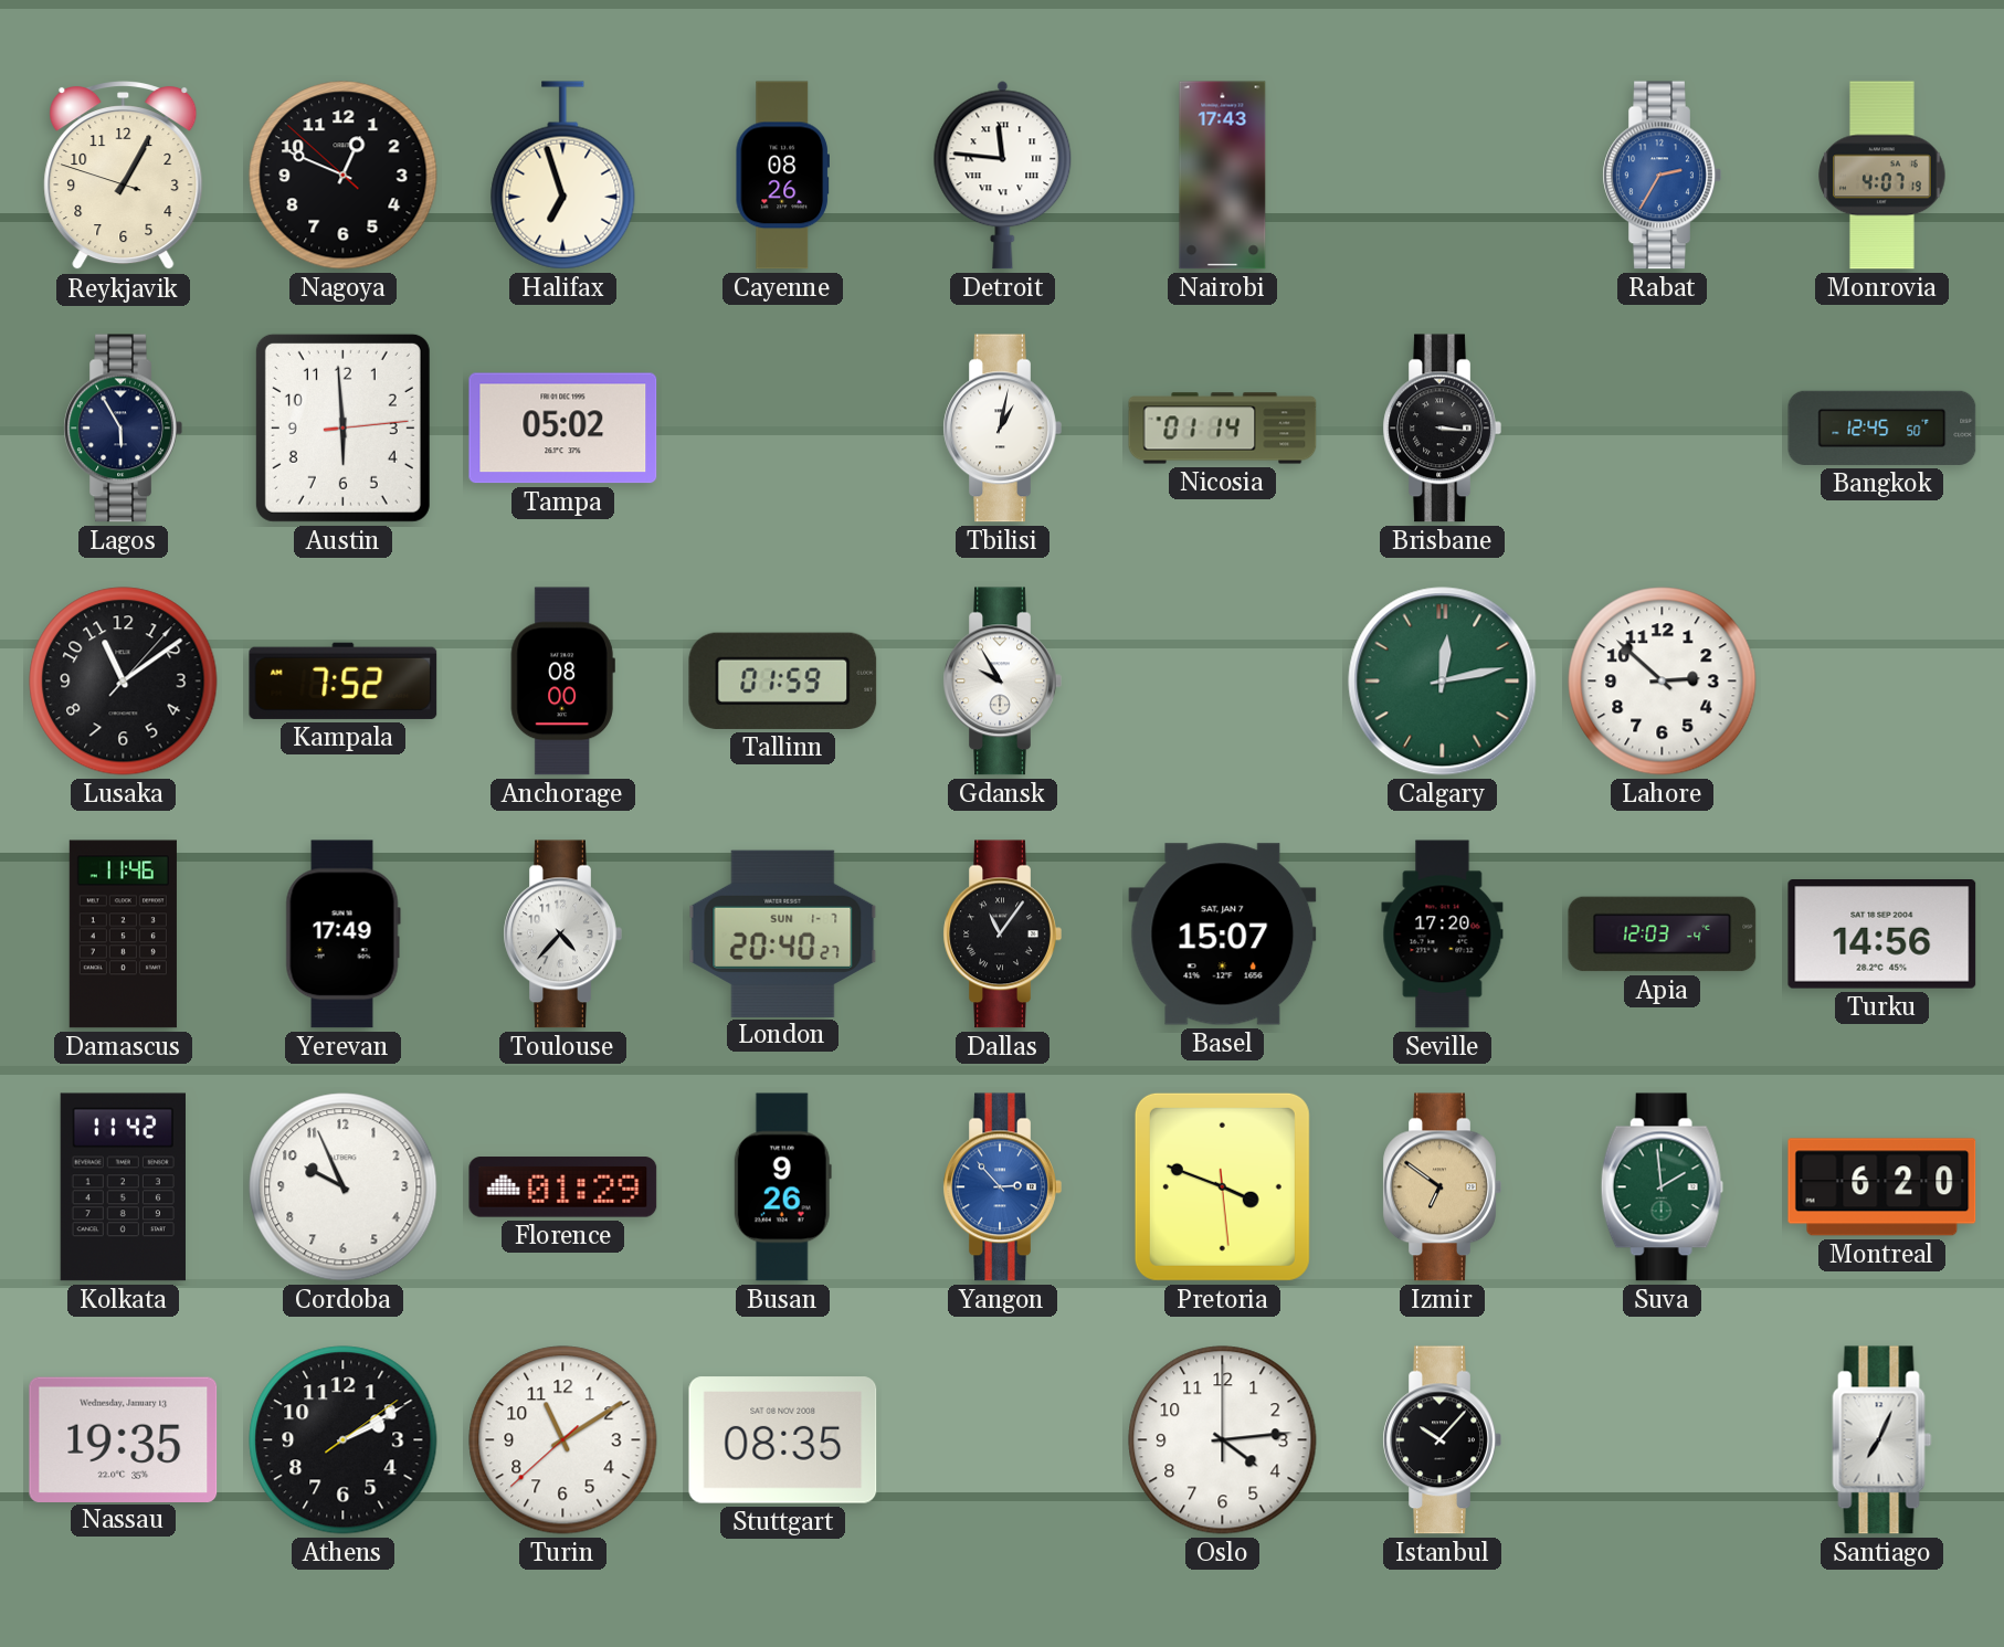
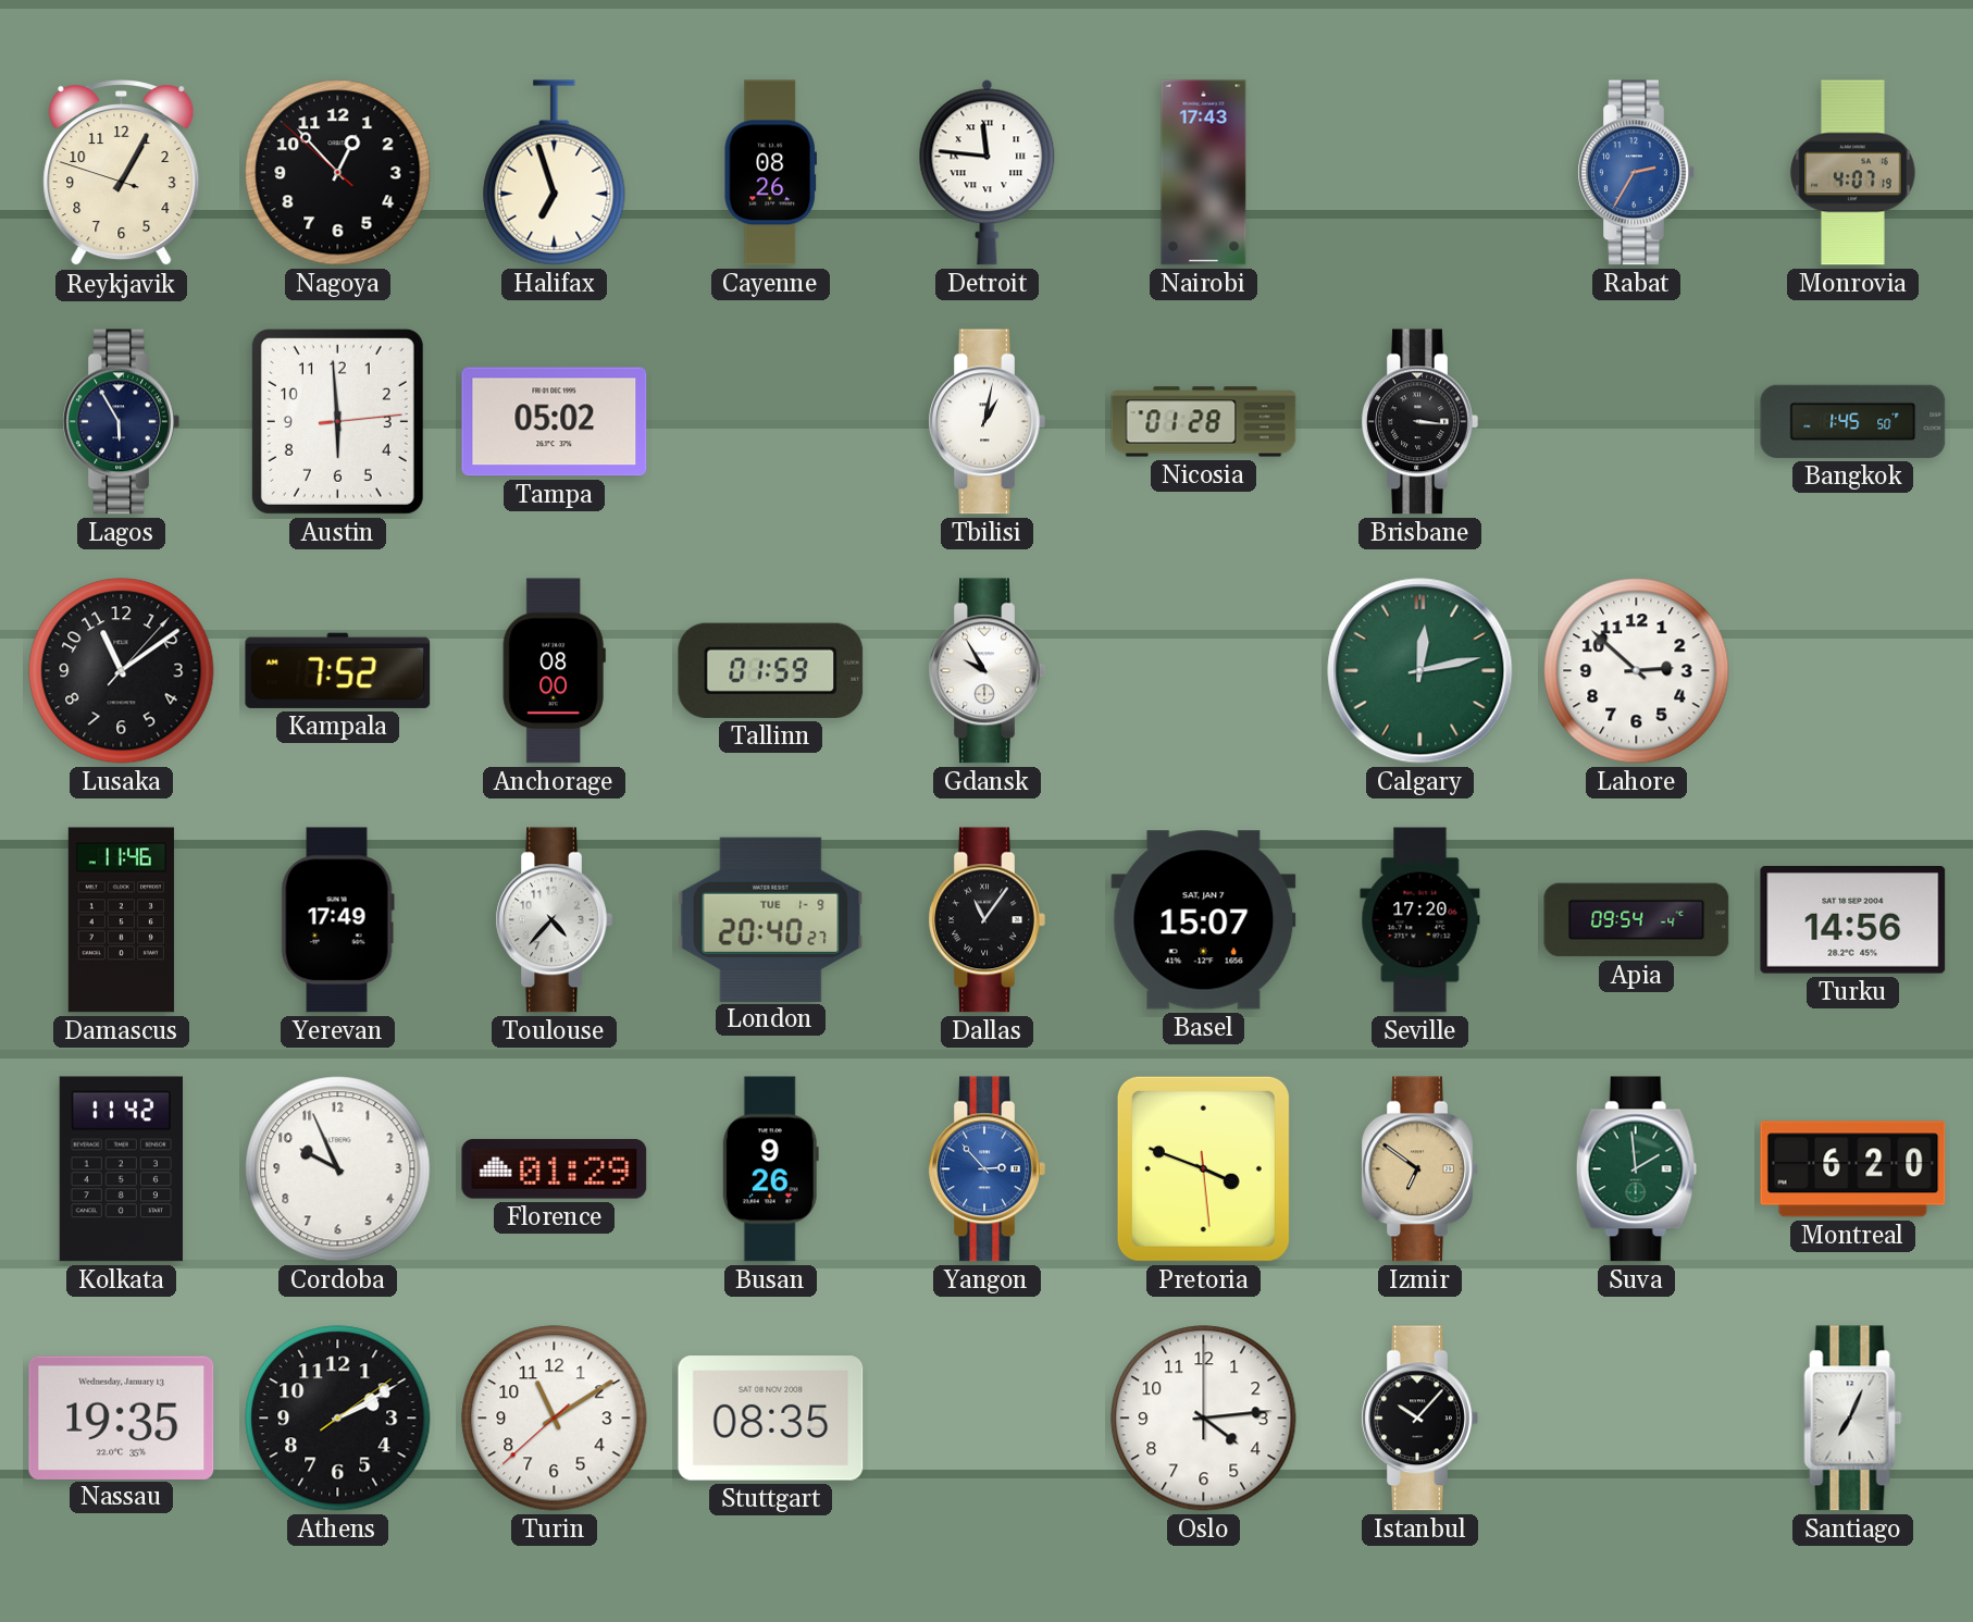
Nagoya: 12:48 -> 12:52 (338, 173)
Nicosia: 01:14 -> 01:28 (1204, 422)
Bangkok: 12:45 -> 1:45 (1853, 421)
London date: SUN 1-7 -> TUE 1-9 (771, 919)
Apia: 12:03 -> 09:54 (1637, 920)
